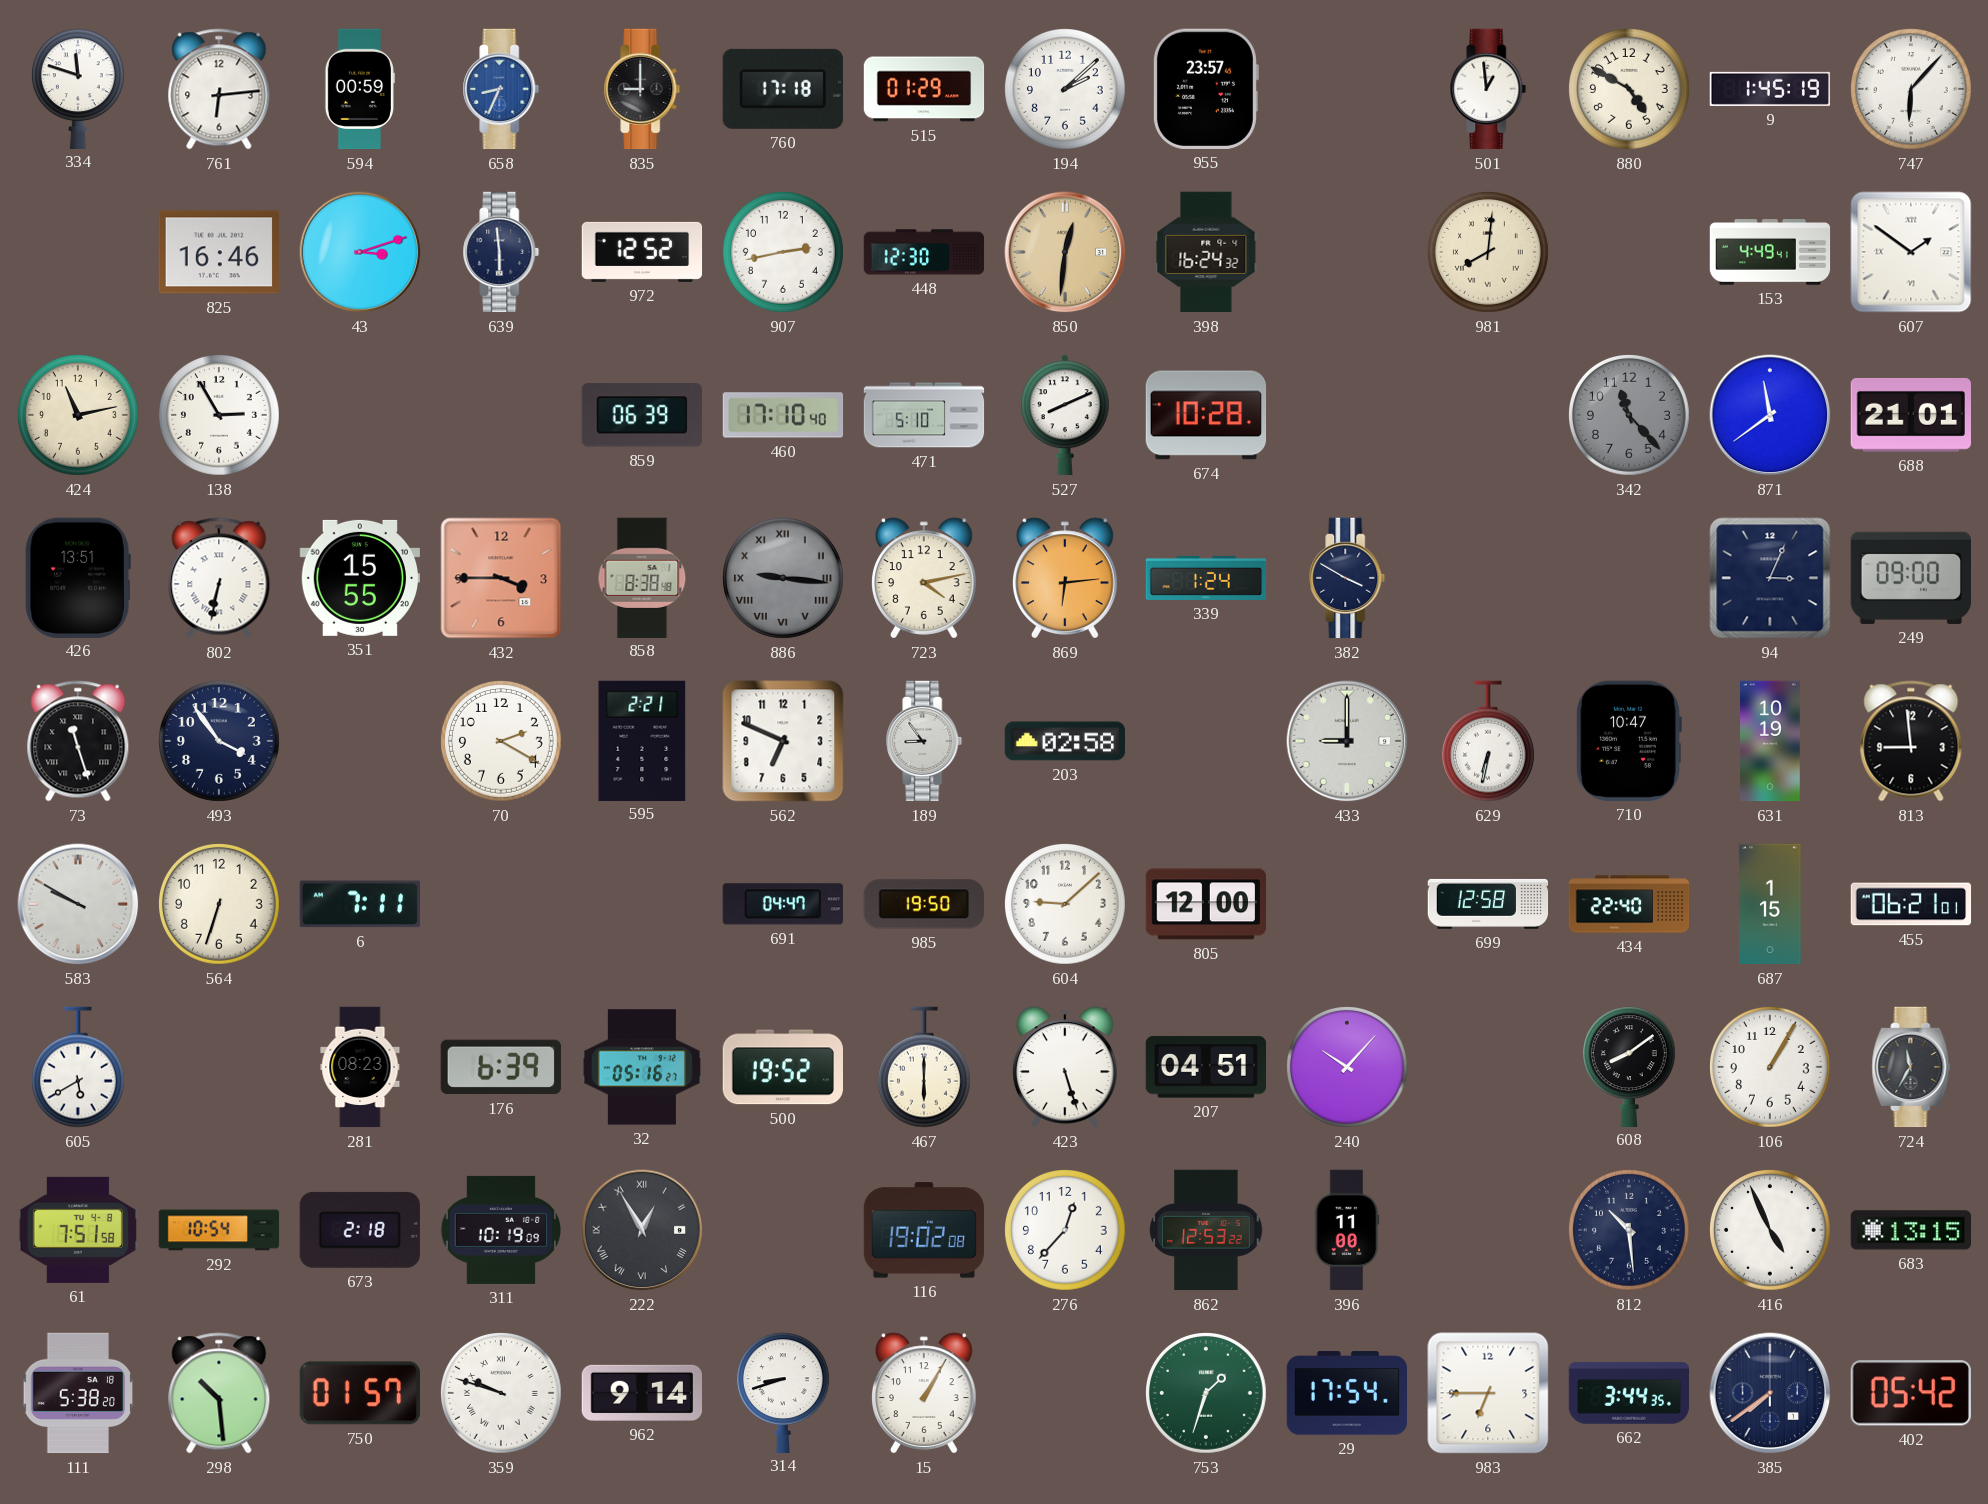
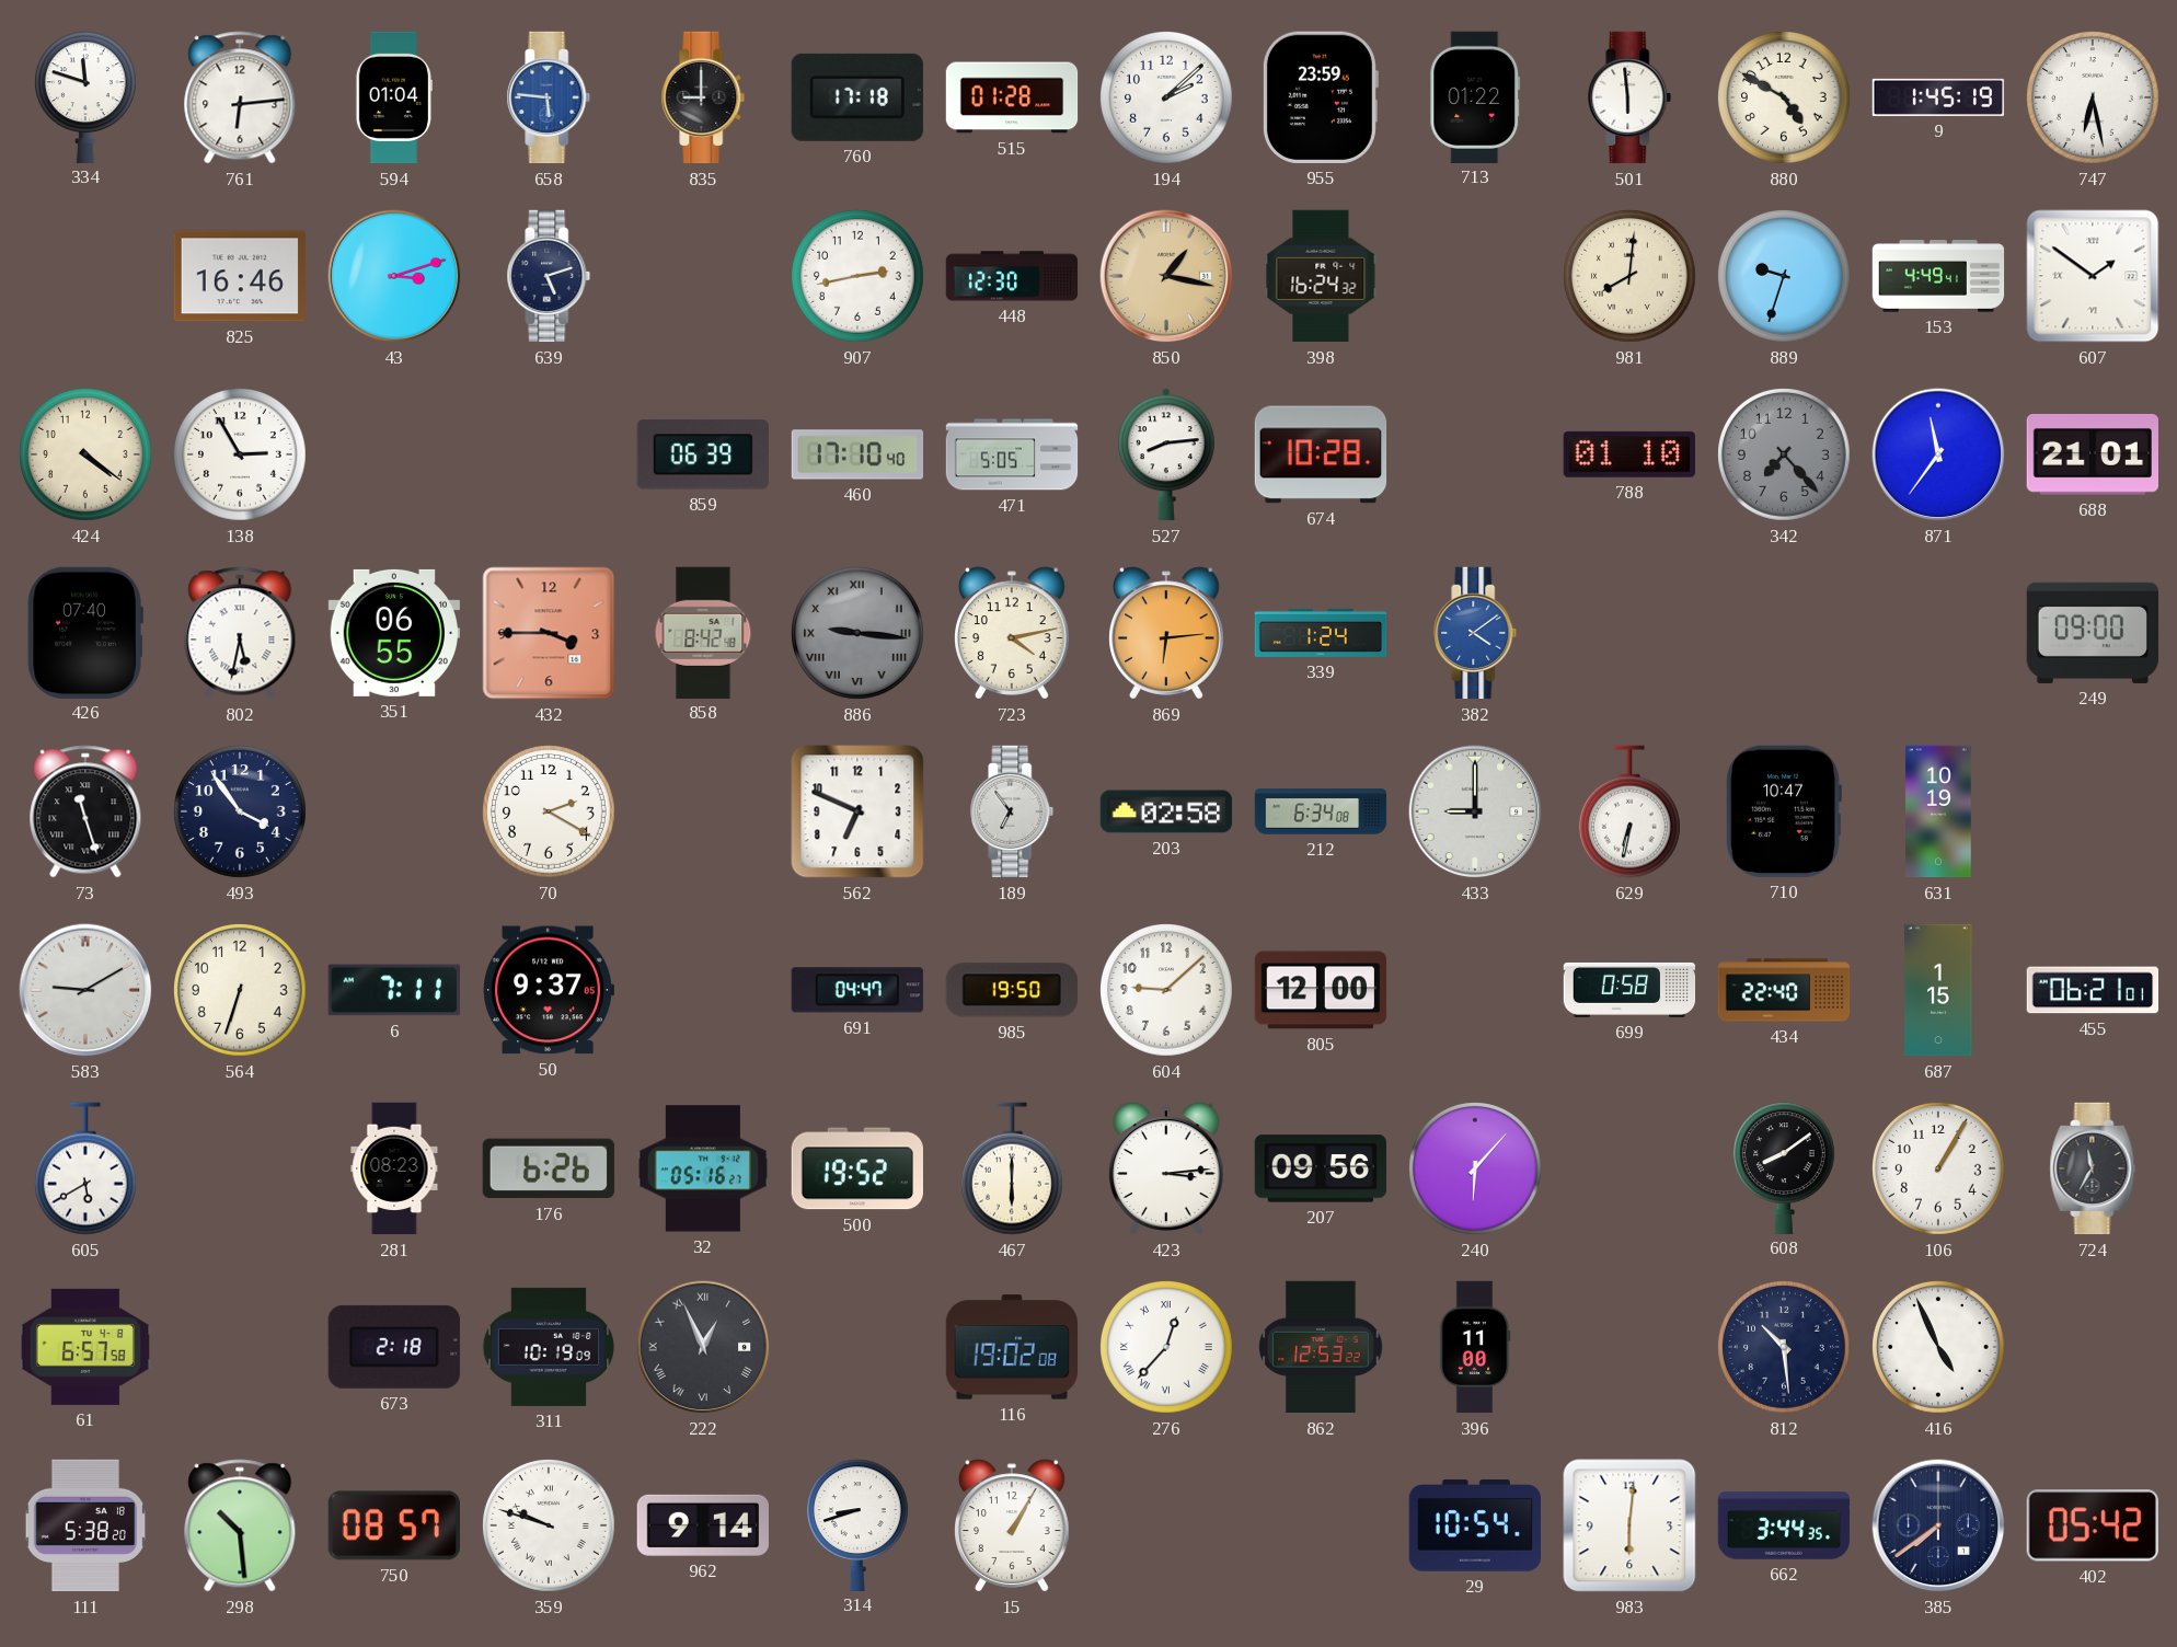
594: 00:59 -> 01:04 (394, 97)
658: 8:34 -> 5:46 (549, 97)
515: 01:29 -> 01:28 (1012, 97)
955: 23:57 -> 23:59 (1320, 97)
713: none -> 01:22 (1475, 96)
501: 12:59 -> 5:59 (1629, 97)
747: 6:07 -> 6:28 (2094, 99)
639: 5:59 -> 5:12 (549, 276)
972: 12:52 -> none (642, 252)
850: 12:31 -> 1:17 (1166, 276)
889: none -> 9:33 (1785, 277)
424: 11:13 -> 4:21 (87, 456)
471: 5:10 -> 5:05 (1012, 454)
527: 8:11 -> 8:14 (1167, 454)
788: none -> 01:10 (1629, 454)
342: 11:23 -> 7:23 (1785, 456)
871: 11:39 -> 11:36 (1938, 454)
426: 13:51 -> 07:40 (85, 632)
802: 6:32 -> 5:32 (240, 633)
351: 15:55 -> 06:55 (393, 633)
858: 8:38 -> 8:42 (703, 632)
382: 3:50 -> 4:09 (1475, 633)
382 dial: navy -> blue (1475, 633)
94: 3:04 -> none (1770, 578)
595: 2:21 -> none (642, 740)
189: 8:54 -> 6:54 (1012, 811)
212: none -> 6:34 (1321, 811)
813: 8:59 -> none (1911, 741)
583: 9:50 -> 9:10 (85, 990)
50: none -> 9:37 (549, 990)
699: 12:58 -> 0:58 (1629, 990)
176: 6:39 -> 6:26 (549, 1168)
423: 5:27 -> 3:14 (1167, 1168)
207: 04:51 -> 09:56 (1320, 1168)
240: 10:07 -> 6:07 (1476, 1170)
61: 7:51 -> 6:57 (85, 1347)
292: 10:54 -> none (219, 1230)
222: 12:55 -> 12:56 (703, 1347)
276 numerals: Arabic -> Roman (1167, 1348)
683: 13:15 -> none (1910, 1230)
750: 01:57 -> 08:57 (393, 1525)
753: 1:33 -> none (1207, 1394)
29: 17:54 -> 10:54 (1474, 1525)
983: 6:45 -> 6:01 (1629, 1525)
